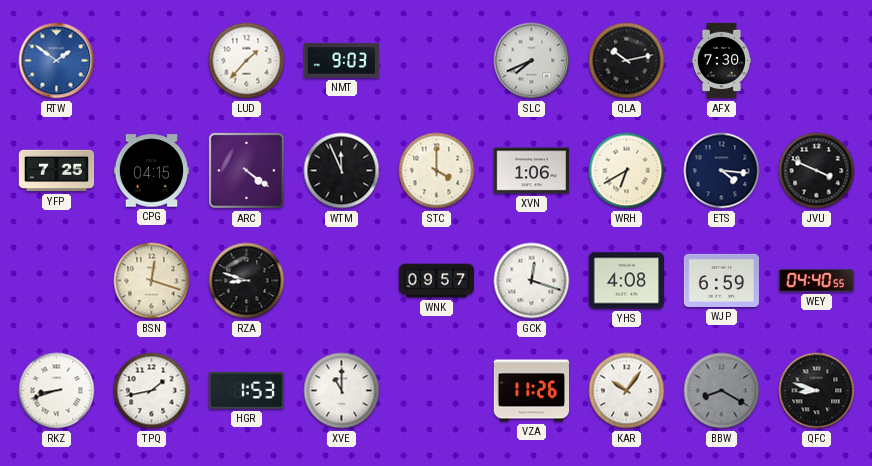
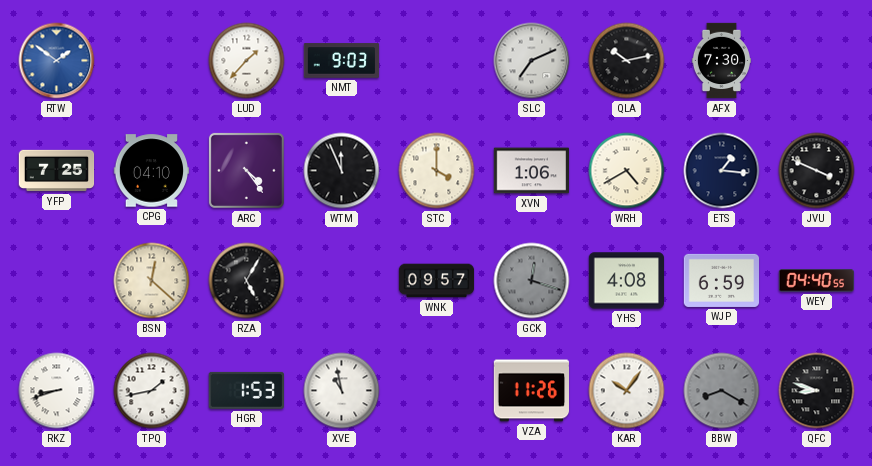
SLC: 7:41 -> 7:11 (532, 61)
CPG: 04:15 -> 04:10 (152, 171)
ARC: 4:21 -> 4:24 (246, 170)
WRH: 6:40 -> 4:40 (627, 171)
ETS: 4:16 -> 1:16 (722, 171)
BSN: 12:18 -> 12:22 (152, 281)
RZA: 8:48 -> 5:05 (247, 281)
GCK dial: white -> grey (532, 281)
XVE: 11:00 -> 10:58 (342, 391)
